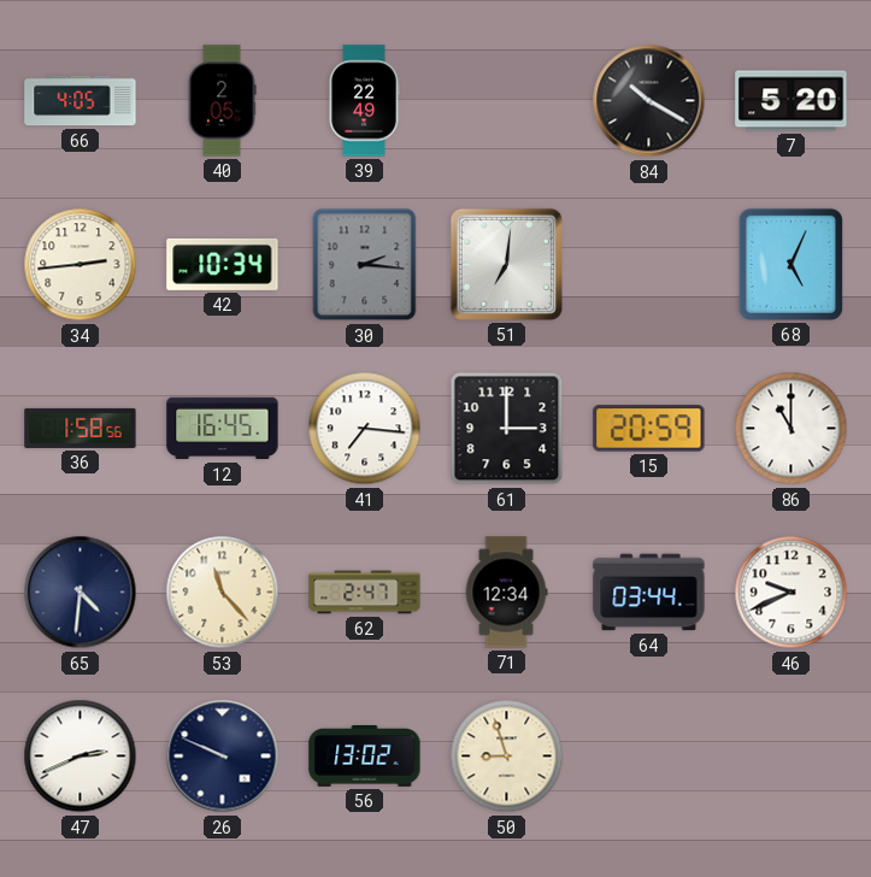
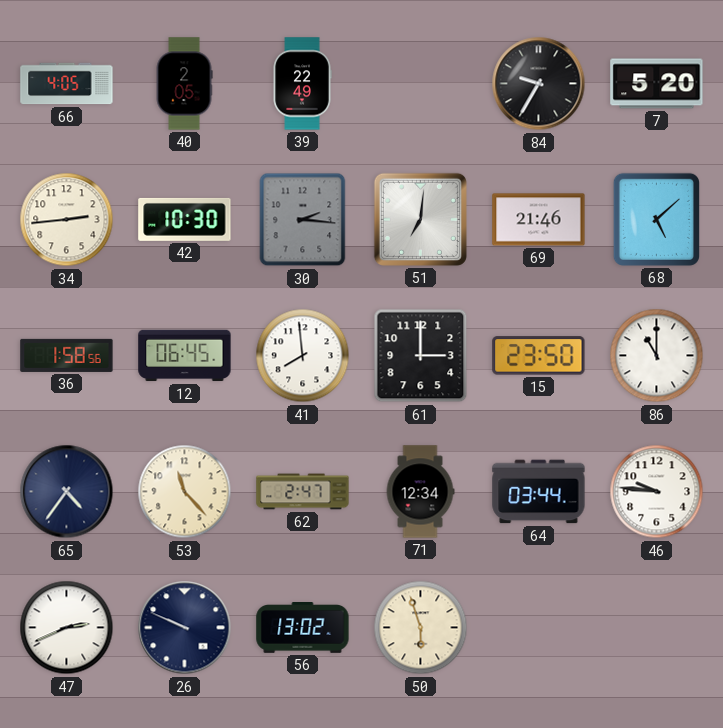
84: 10:20 -> 9:35 (539, 84)
42: 10:34 -> 10:30 (185, 219)
69: none -> 21:46 (539, 220)
68: 5:04 -> 5:08 (656, 219)
12: 16:45 -> 06:45 (185, 356)
41: 7:16 -> 7:59 (303, 356)
15: 20:59 -> 23:50 (539, 356)
65: 4:31 -> 4:36 (67, 492)
46: 9:41 -> 9:46 (657, 492)
50: 8:57 -> 5:57 (421, 628)
